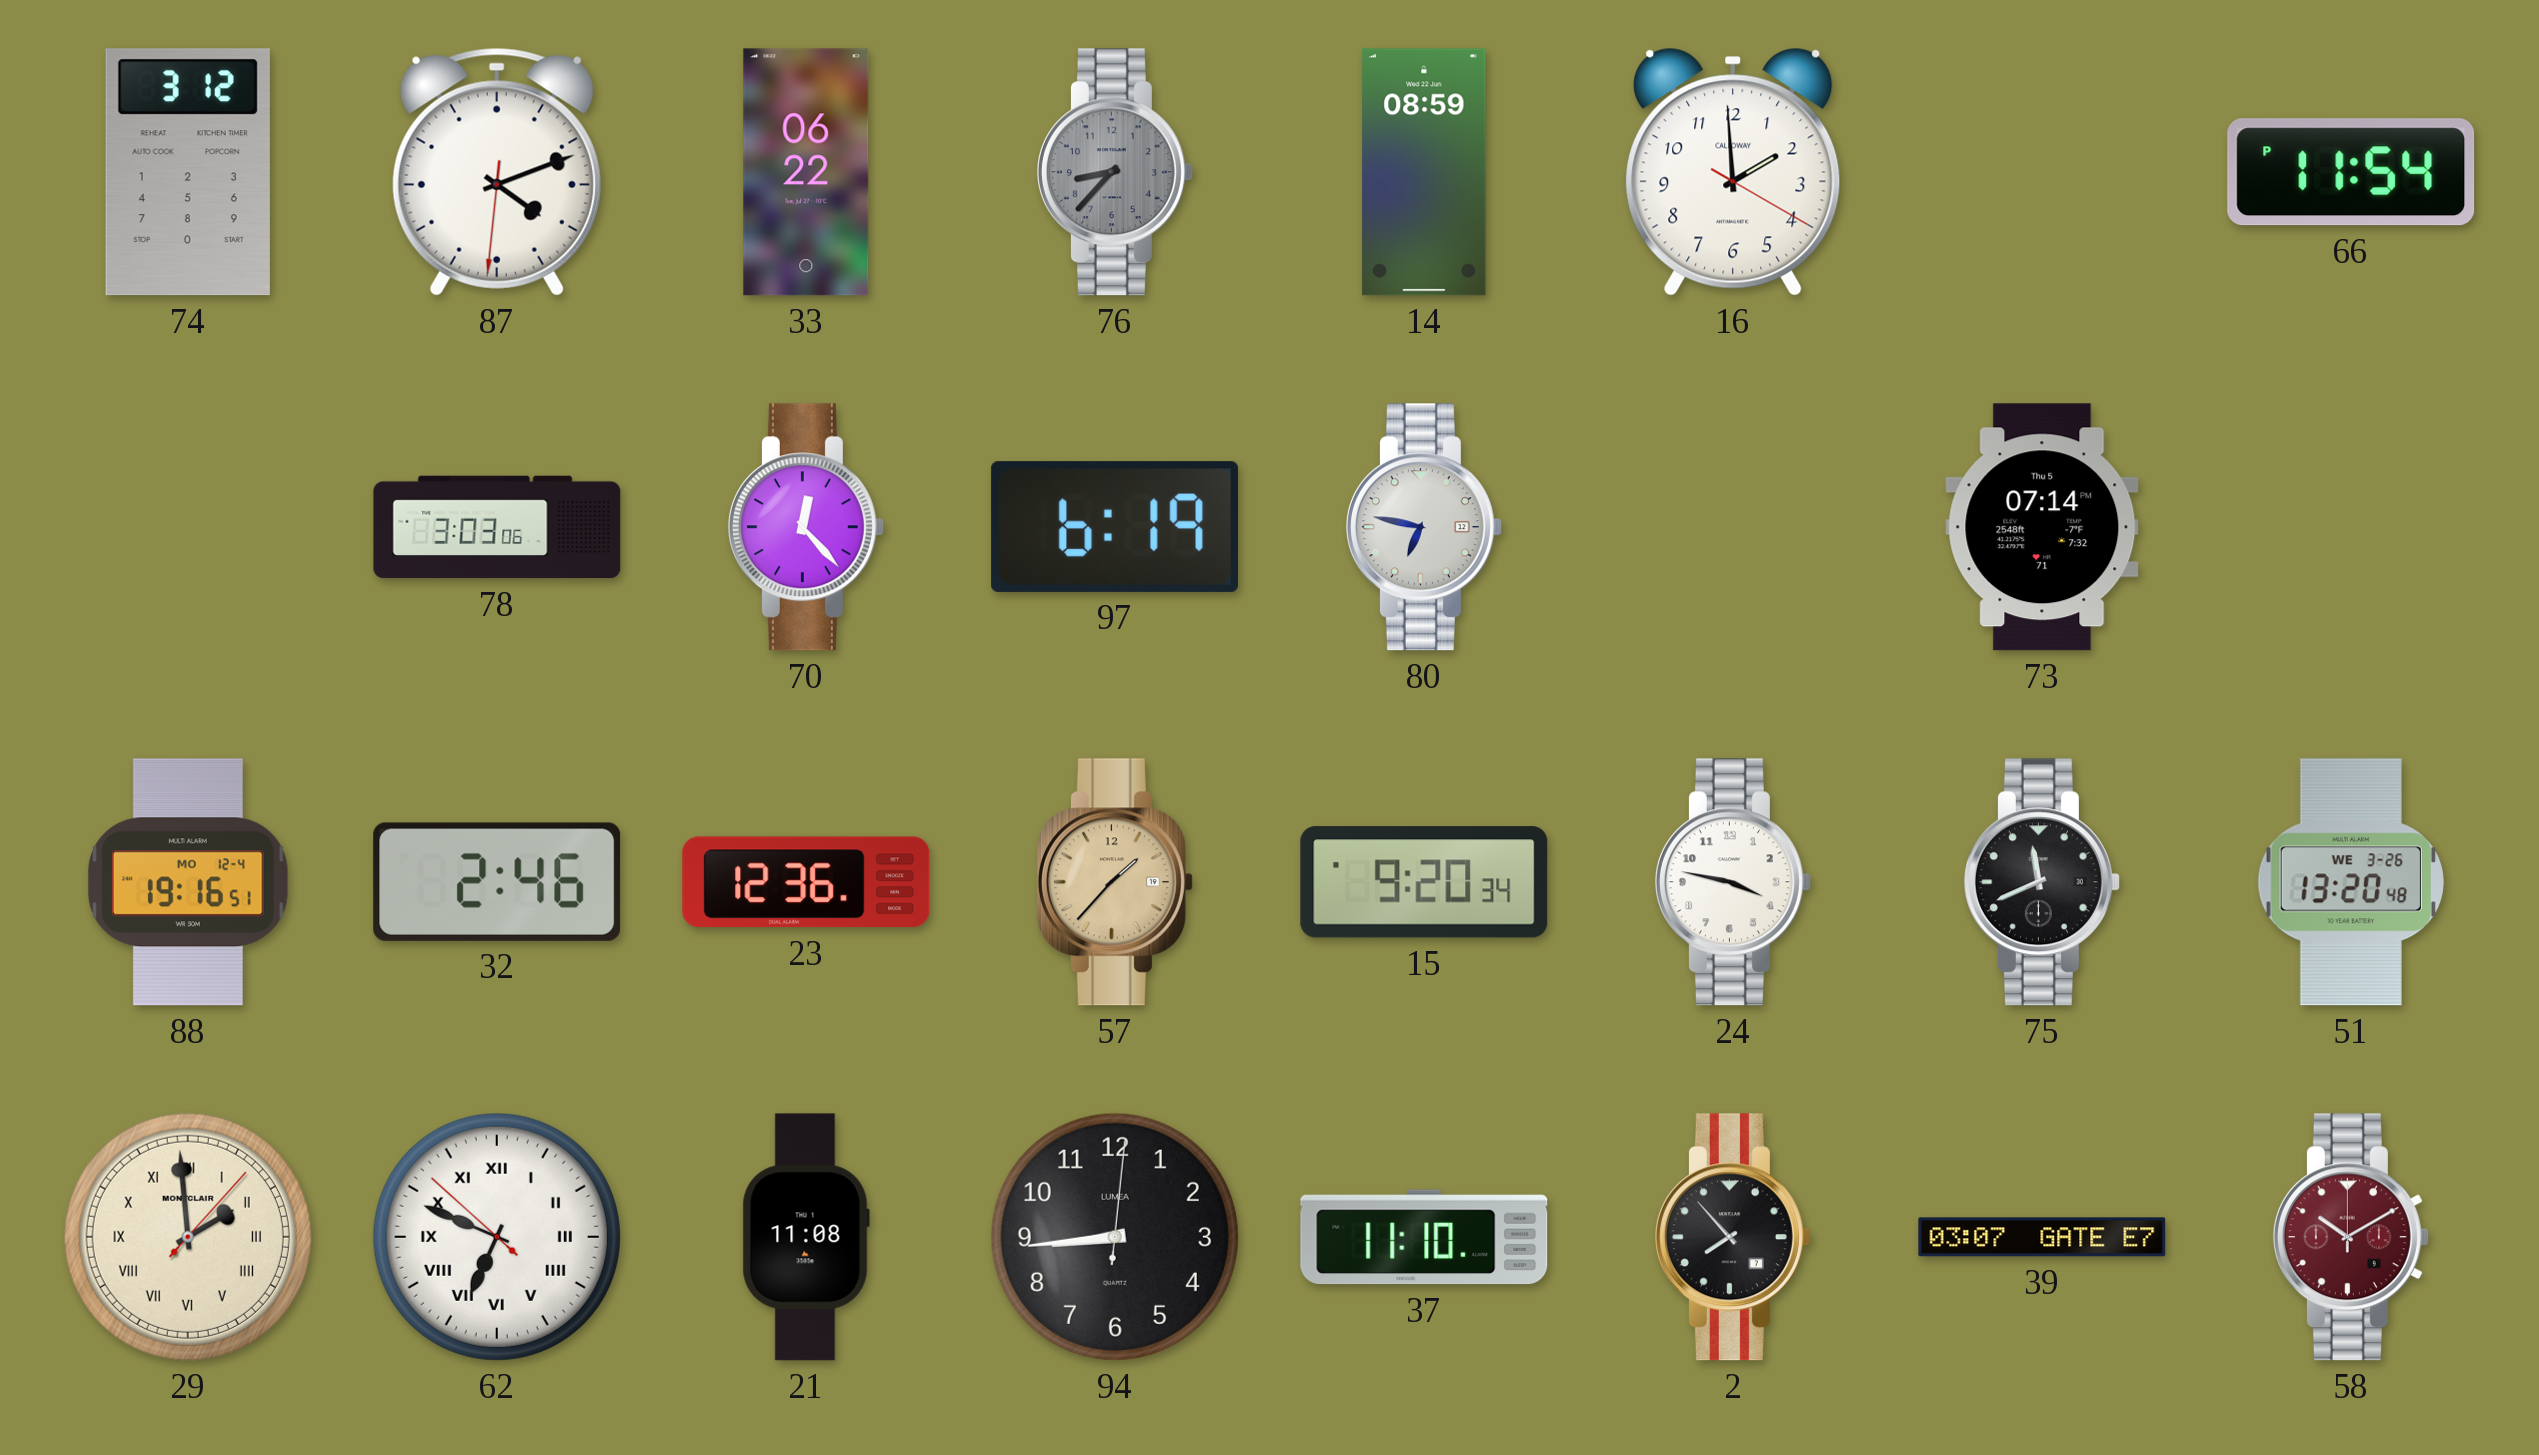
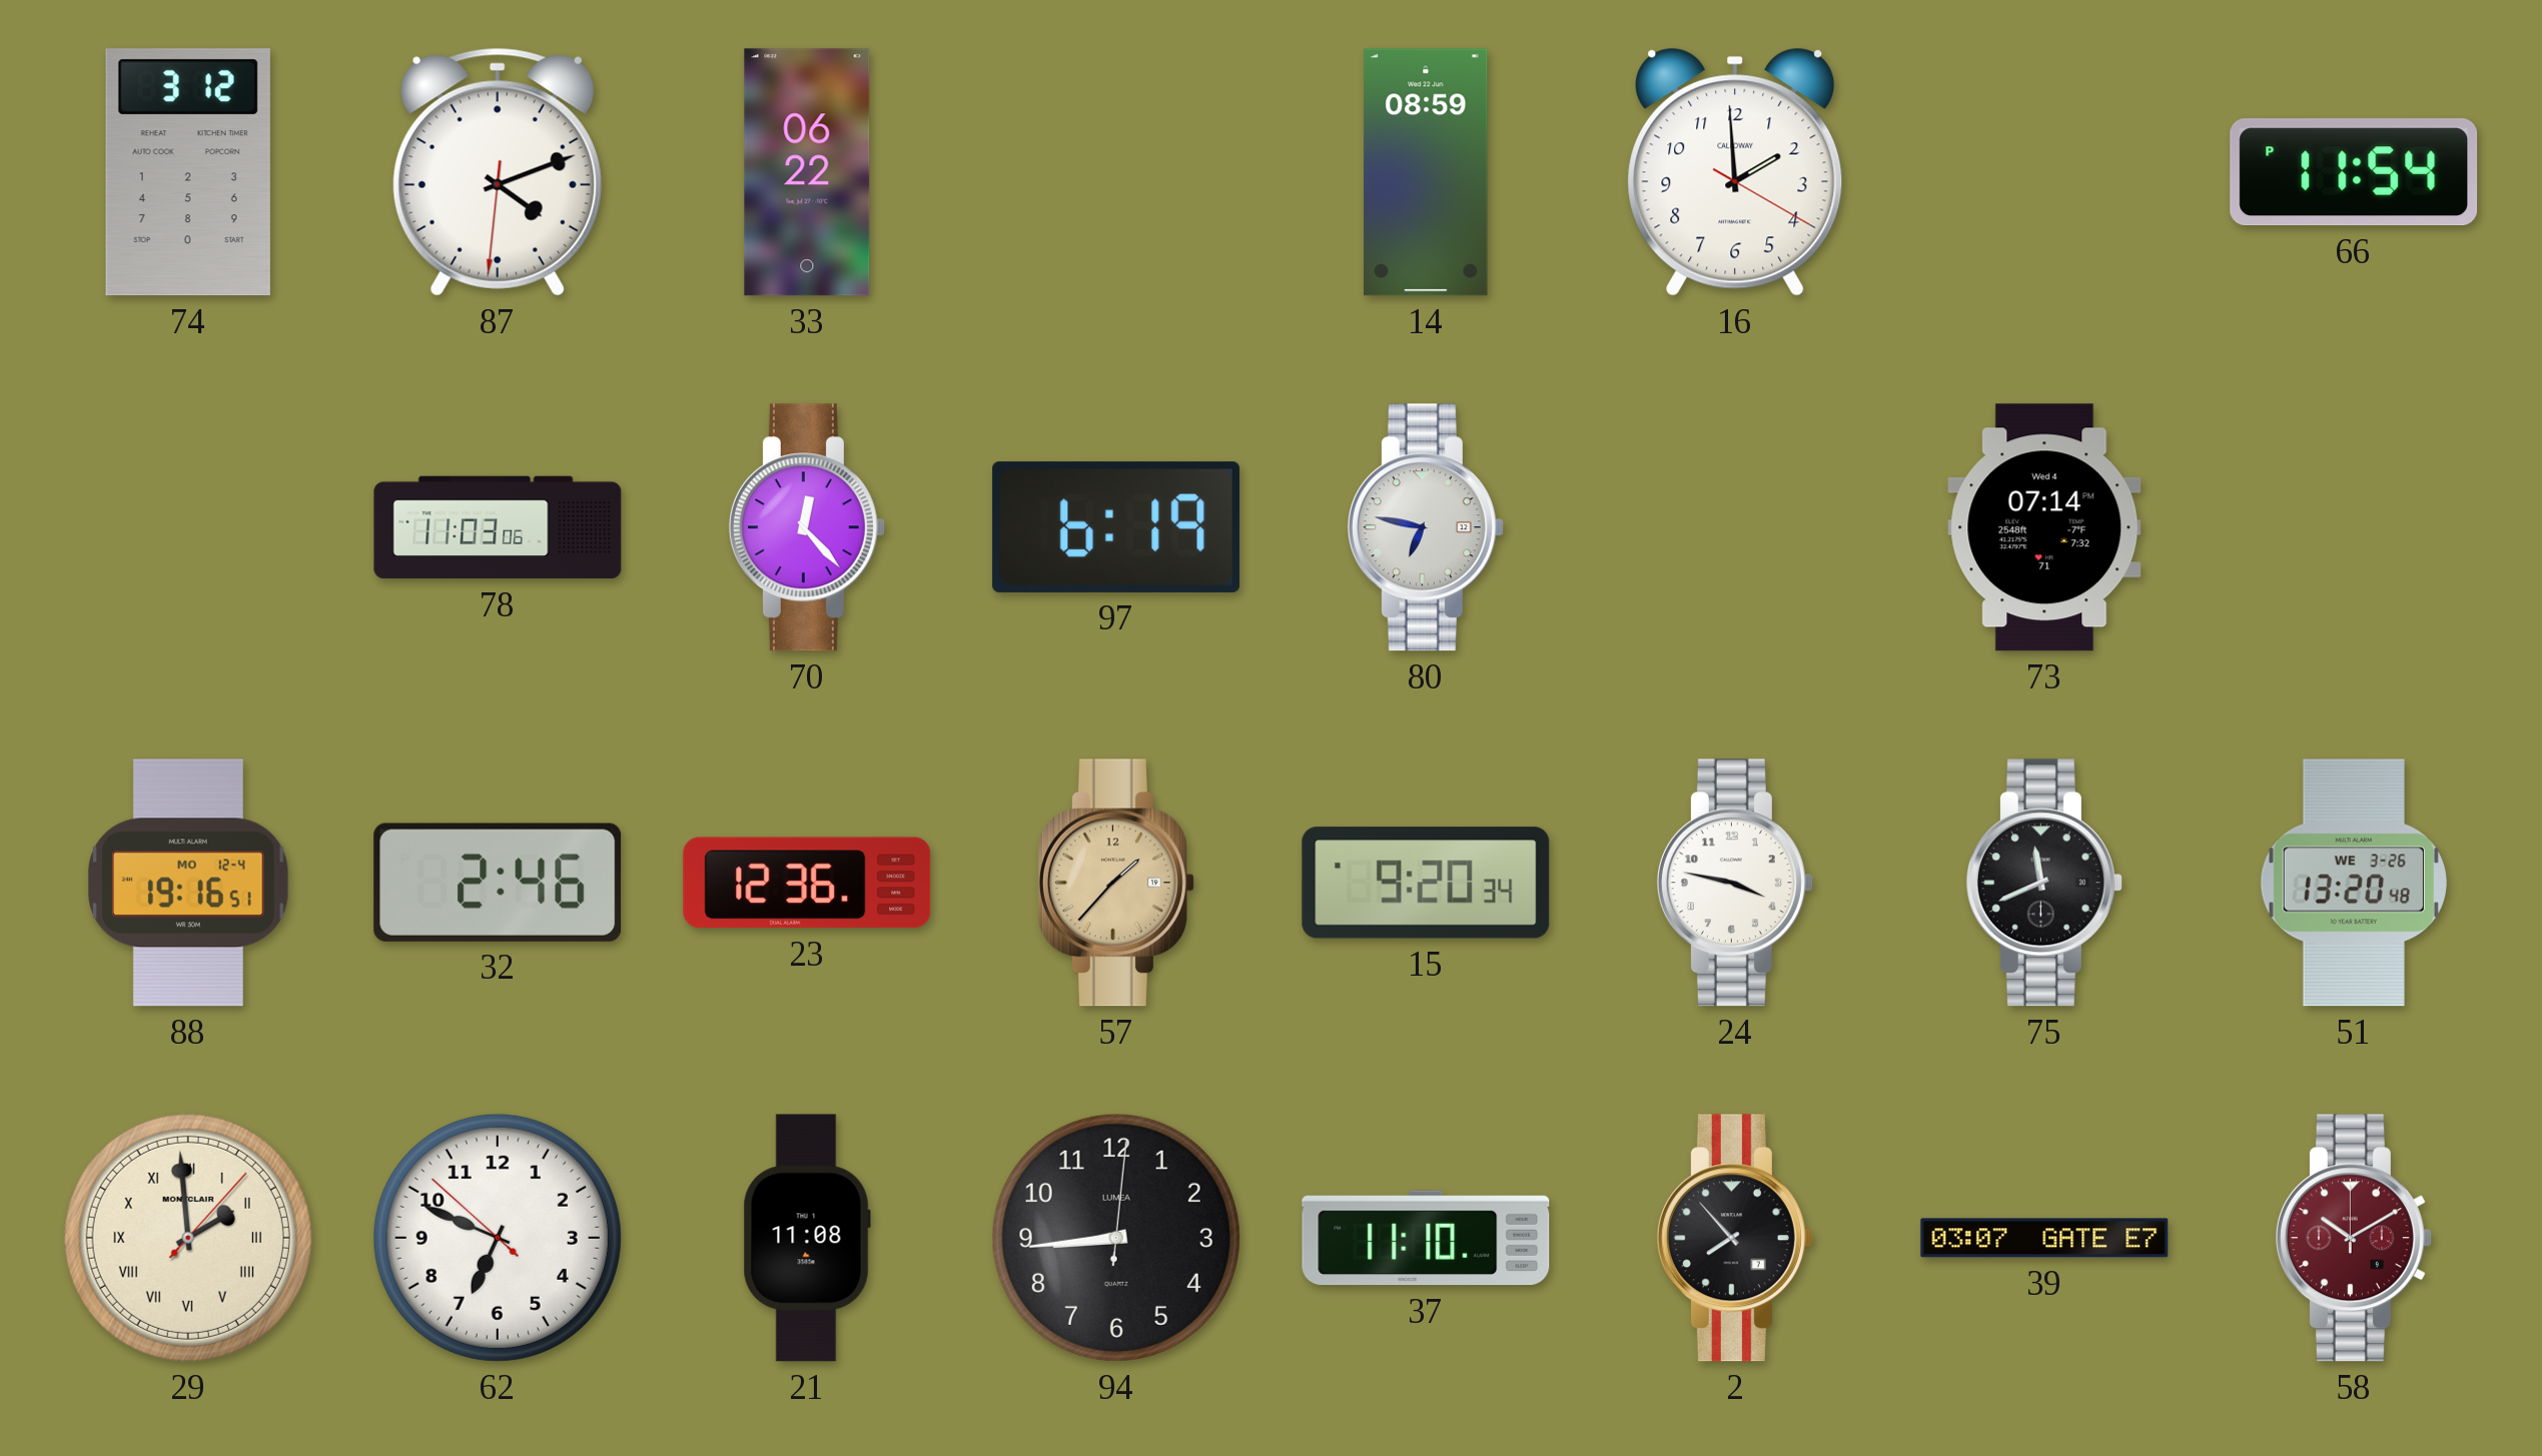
76: 8:37 -> none (1115, 172)
78: 3:03 -> 11:03 (498, 527)
73 date: Thu 5 -> Wed 4 (2044, 527)
62 numerals: Roman -> Arabic (498, 1238)
